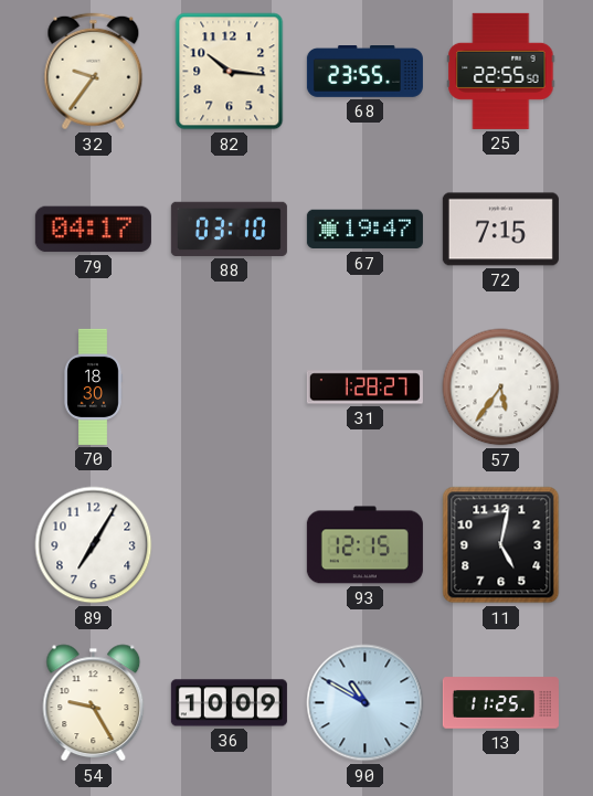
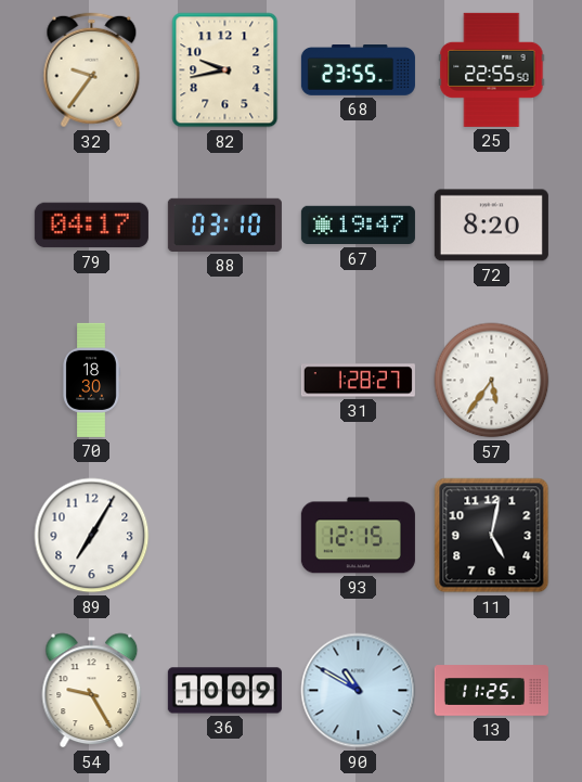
82: 10:16 -> 9:43 (225, 70)
72: 7:15 -> 8:20 (491, 226)
